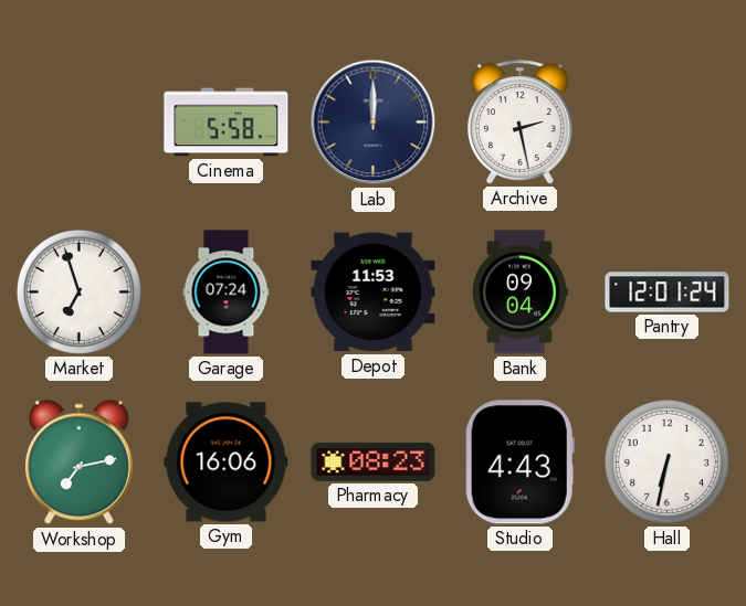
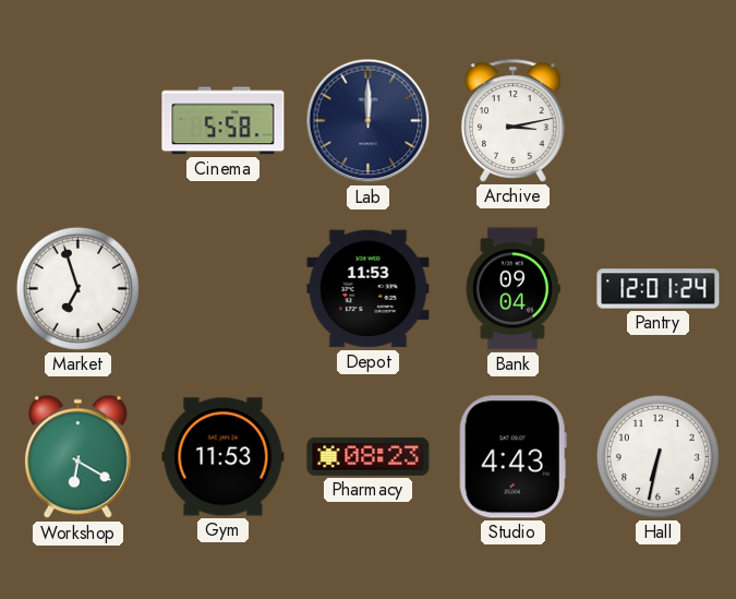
Archive: 2:28 -> 3:13 (512, 121)
Garage: 07:24 -> none (227, 293)
Workshop: 7:13 -> 6:20 (77, 457)
Gym: 16:06 -> 11:53 (224, 457)
